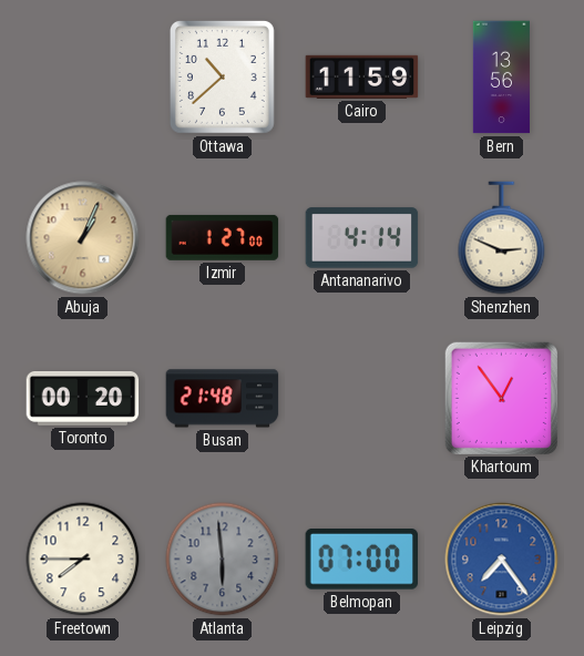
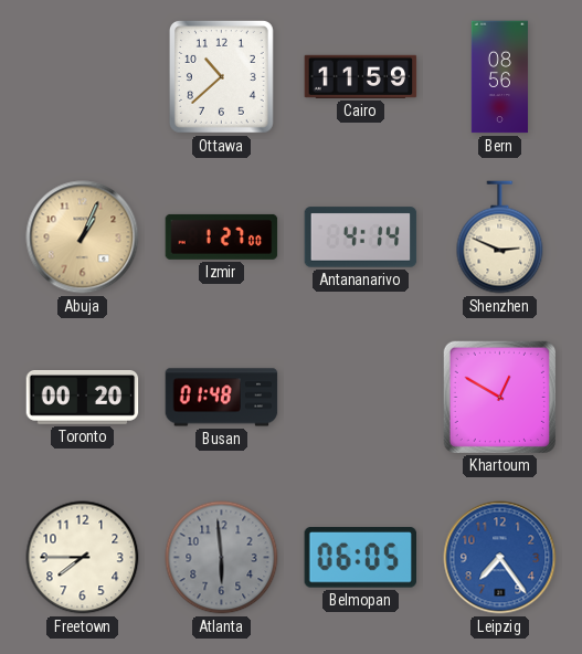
Bern: 13:56 -> 08:56 (499, 77)
Busan: 21:48 -> 01:48 (222, 398)
Khartoum: 12:54 -> 12:50 (499, 397)
Belmopan: 07:00 -> 06:05 (360, 558)
